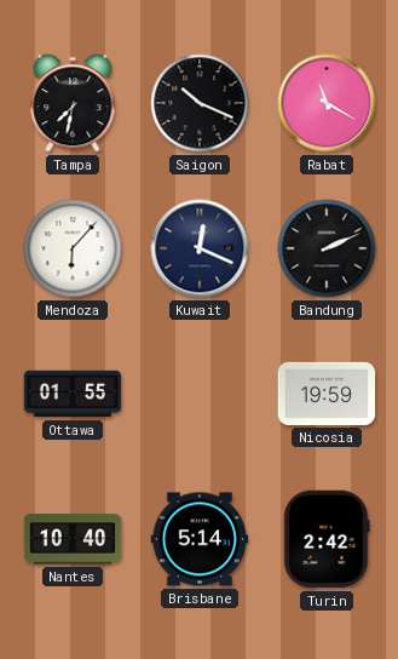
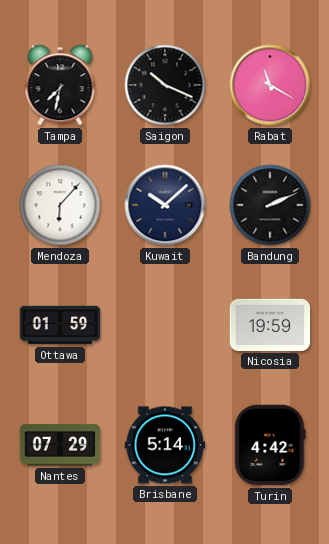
Kuwait: 12:19 -> 10:08 (165, 205)
Ottawa: 01:55 -> 01:59 (60, 325)
Nantes: 10:40 -> 07:29 (60, 445)
Turin: 2:42 -> 4:42 (270, 445)
